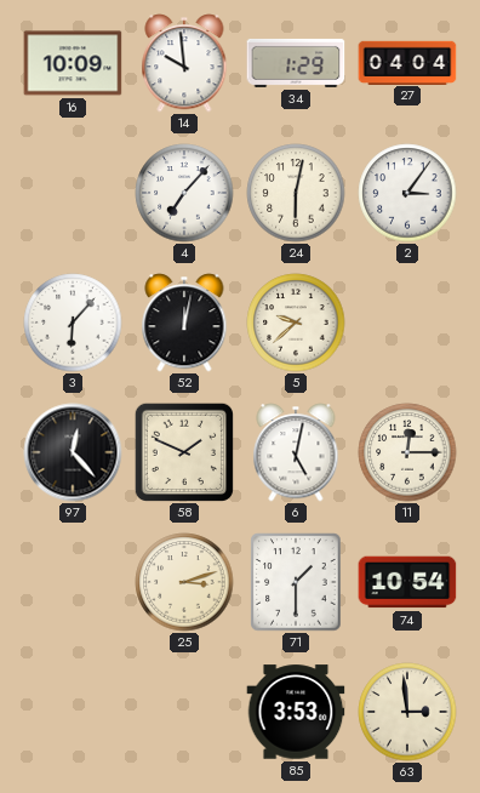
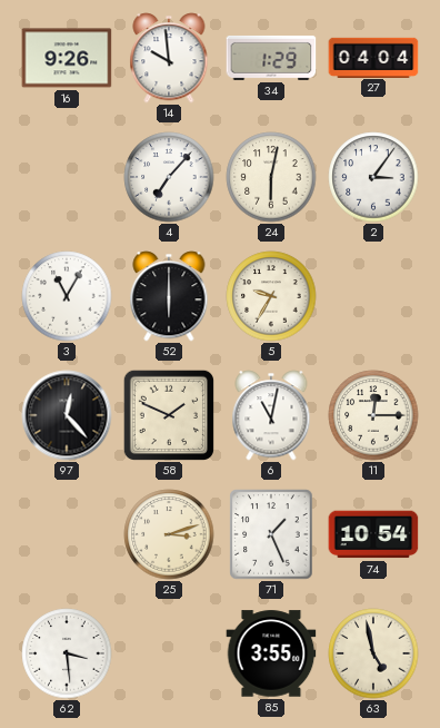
16: 10:09 -> 9:26 (67, 58)
3: 6:07 -> 11:05 (67, 296)
52: 12:02 -> 6:00 (169, 296)
5: 9:38 -> 9:35 (271, 296)
6: 5:02 -> 11:02 (271, 415)
71: 1:30 -> 1:26 (271, 534)
62: none -> 3:29 (67, 653)
85: 3:53 -> 3:55 (271, 653)
63: 2:59 -> 4:58 (373, 653)
